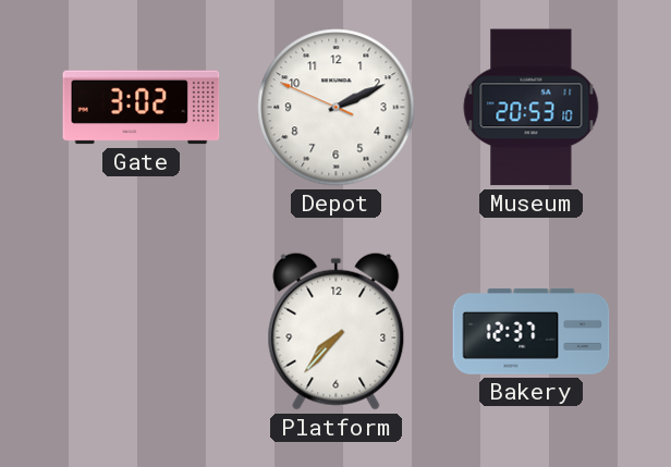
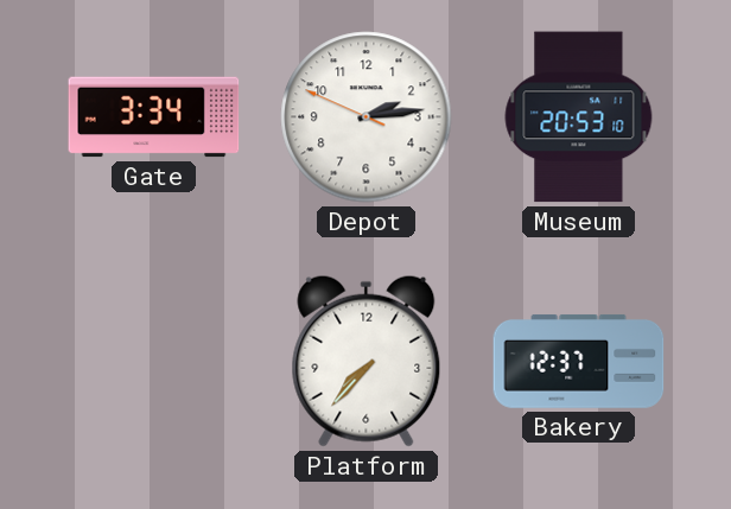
Gate: 3:02 -> 3:34 (154, 117)
Depot: 2:10 -> 2:13 (367, 117)
